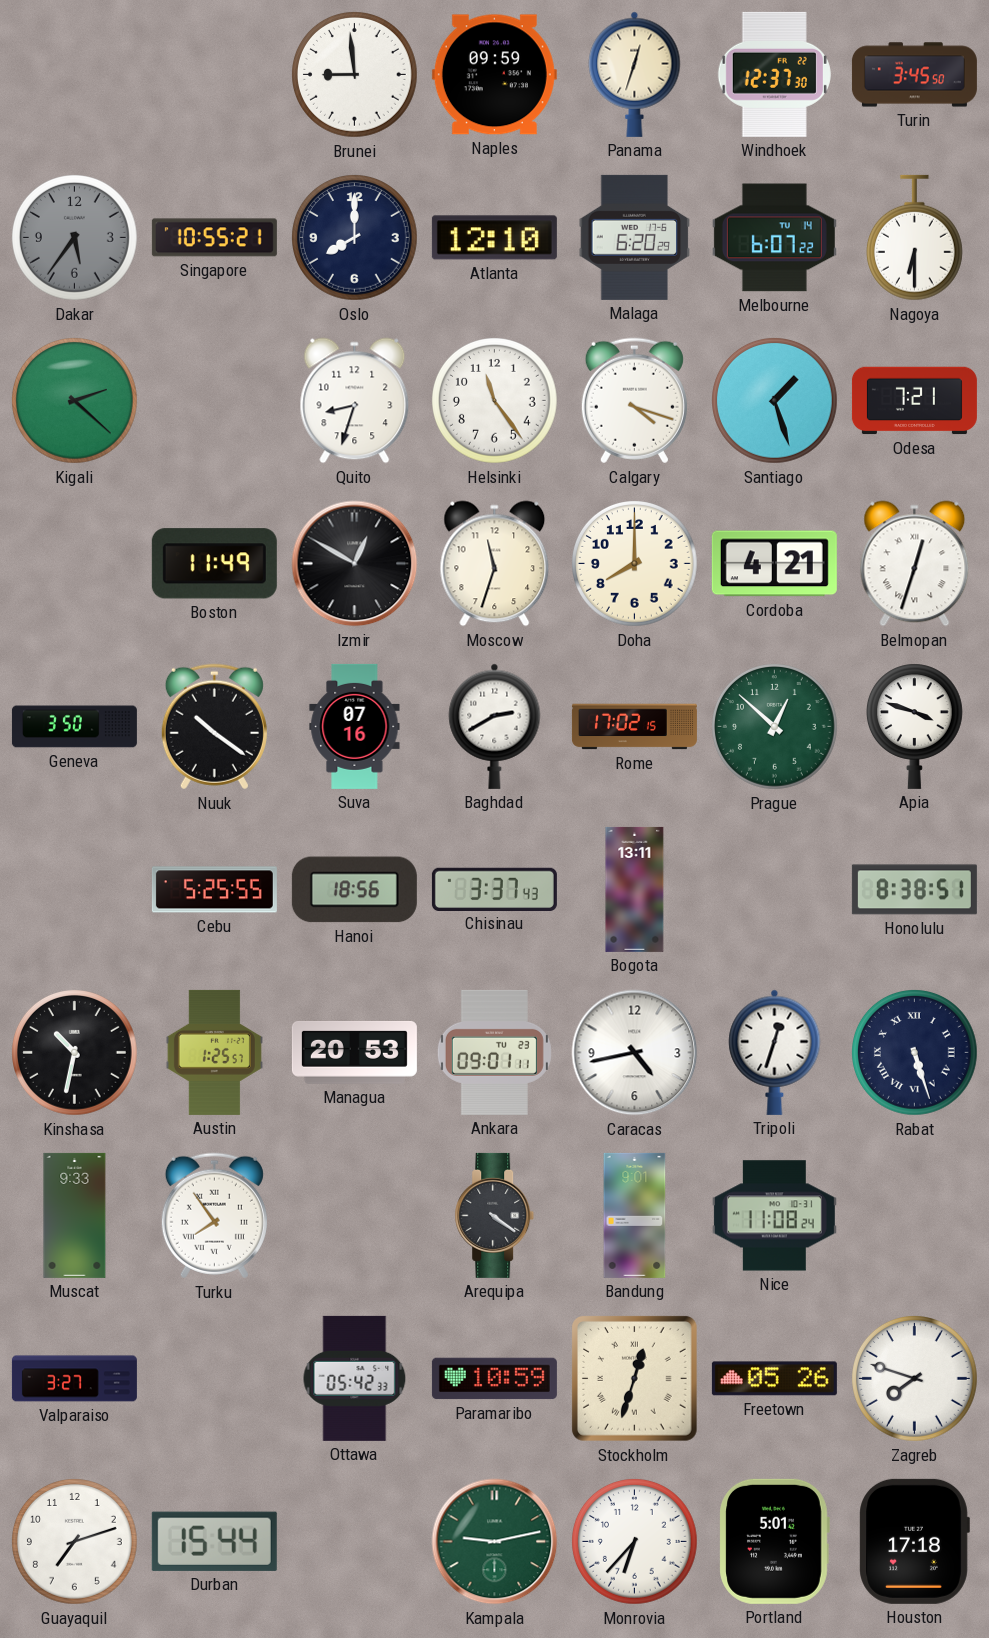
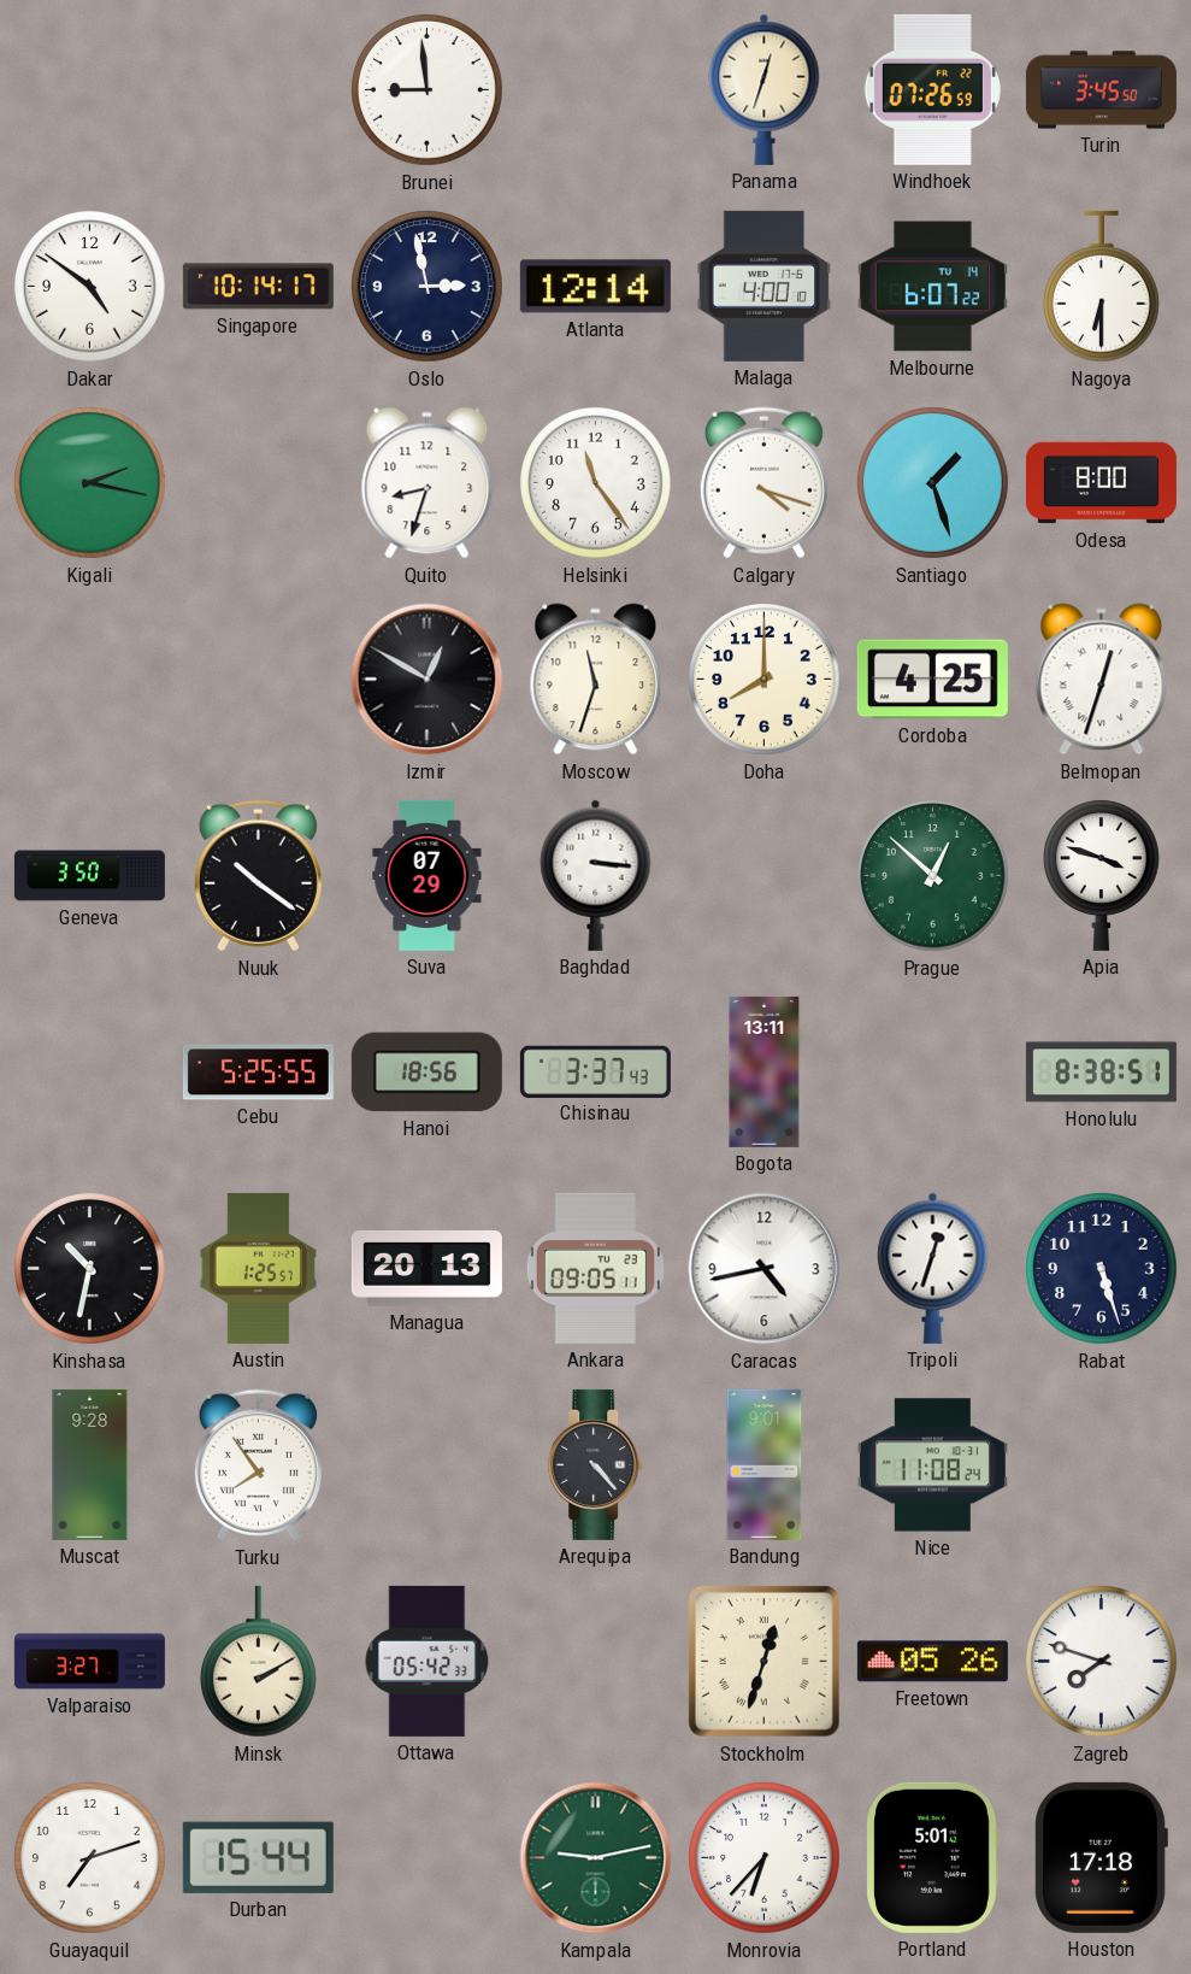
Naples: 09:59 -> none (494, 75)
Windhoek: 12:37 -> 07:26 (932, 89)
Dakar: 5:36 -> 4:51 (90, 287)
Dakar dial: grey -> white (90, 287)
Singapore: 10:55 -> 10:14 (258, 287)
Oslo: 8:00 -> 2:58 (428, 287)
Atlanta: 12:10 -> 12:14 (595, 287)
Malaga: 6:20 -> 4:00 (765, 286)
Kigali: 2:22 -> 2:17 (90, 483)
Odesa: 7:21 -> 8:00 (1101, 483)
Boston: 11:49 -> none (214, 564)
Cordoba: 4:21 -> 4:25 (932, 680)
Suva: 07:16 -> 07:29 (428, 875)
Baghdad: 2:40 -> 3:16 (596, 875)
Rome: 17:02 -> none (634, 727)
Managua: 20:53 -> 20:13 (426, 1268)
Ankara: 09:01 -> 09:05 (595, 1268)
Rabat numerals: Roman -> Arabic (1102, 1269)
Muscat: 9:33 -> 9:28 (90, 1464)
Arequipa: 4:21 -> 4:23 (596, 1464)
Minsk: none -> 2:10 (258, 1662)
Paramaribo: 10:59 -> none (494, 1379)
